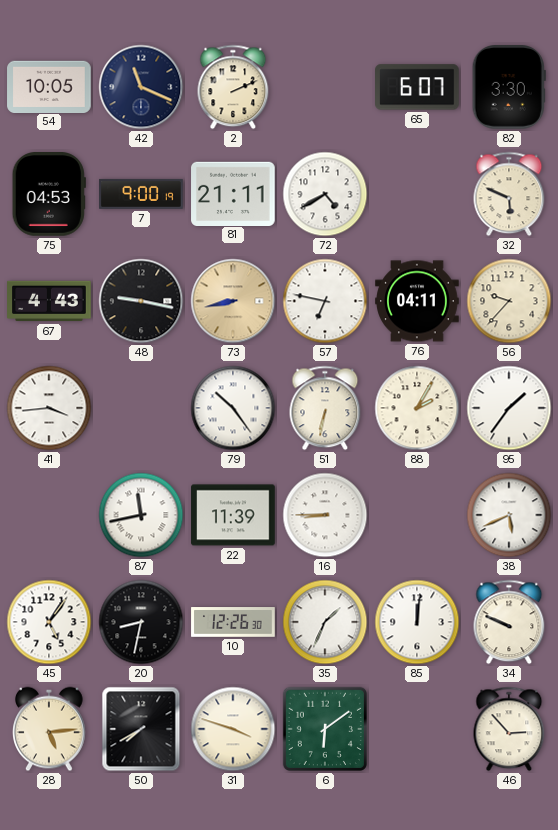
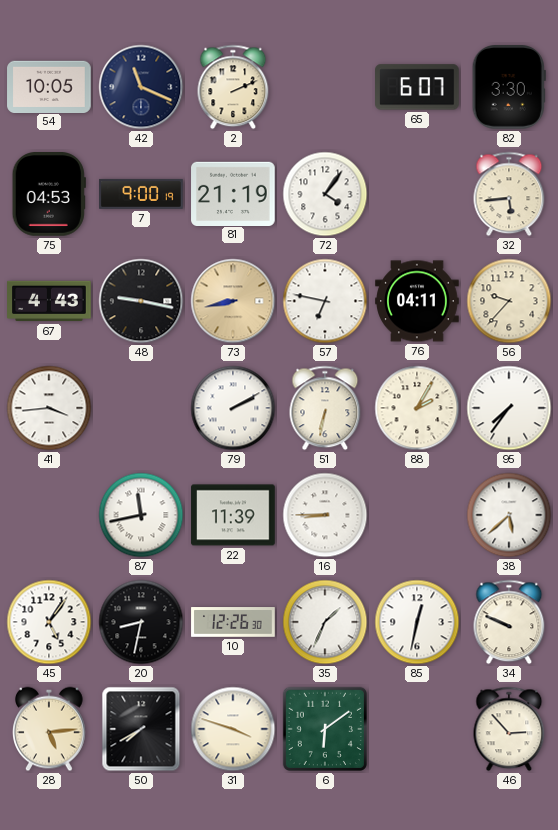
81: 21:11 -> 21:19 (233, 193)
72: 4:40 -> 4:06 (325, 194)
32: 5:49 -> 5:44 (509, 194)
79: 10:24 -> 2:10 (233, 408)
95: 1:36 -> 7:36 (509, 408)
38: 5:41 -> 5:38 (509, 515)
85: 12:01 -> 12:32 (417, 622)
